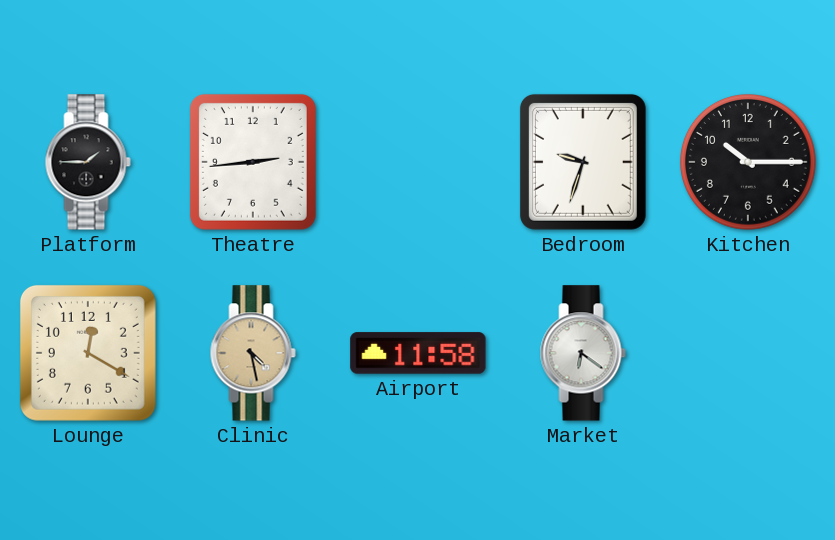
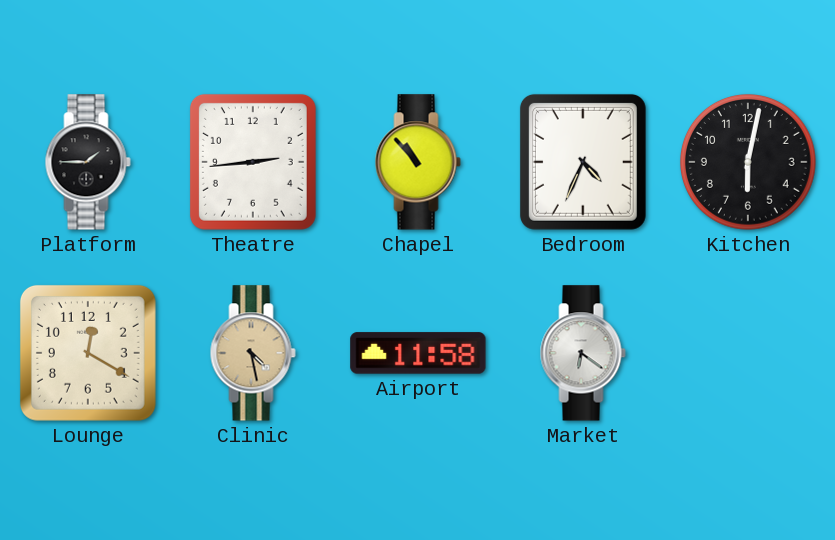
Chapel: none -> 10:53 (418, 162)
Bedroom: 9:33 -> 4:34 (583, 162)
Kitchen: 10:15 -> 6:02 (748, 162)
